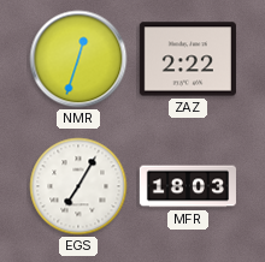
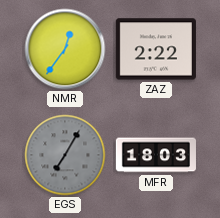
NMR: 12:33 -> 12:36 (65, 49)
EGS dial: white -> grey (65, 155)
